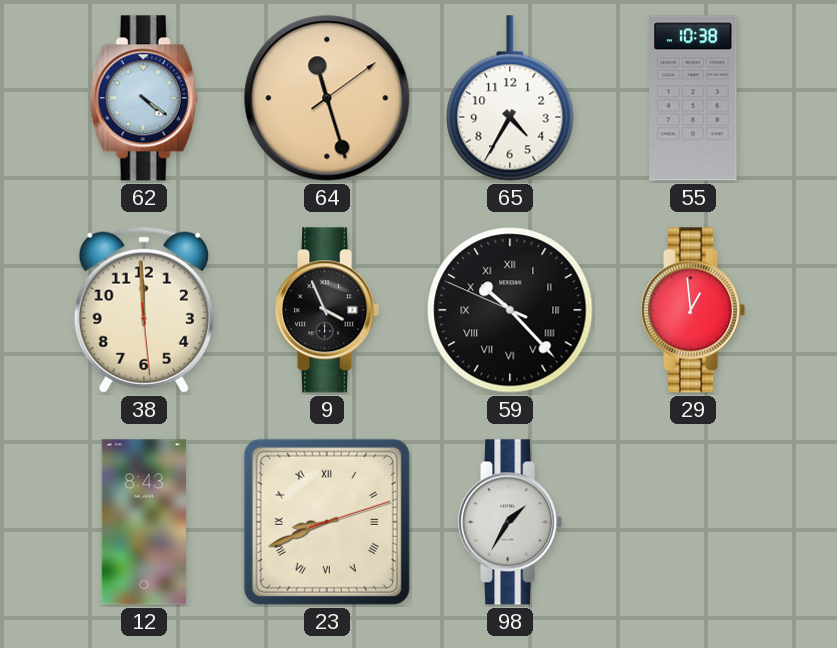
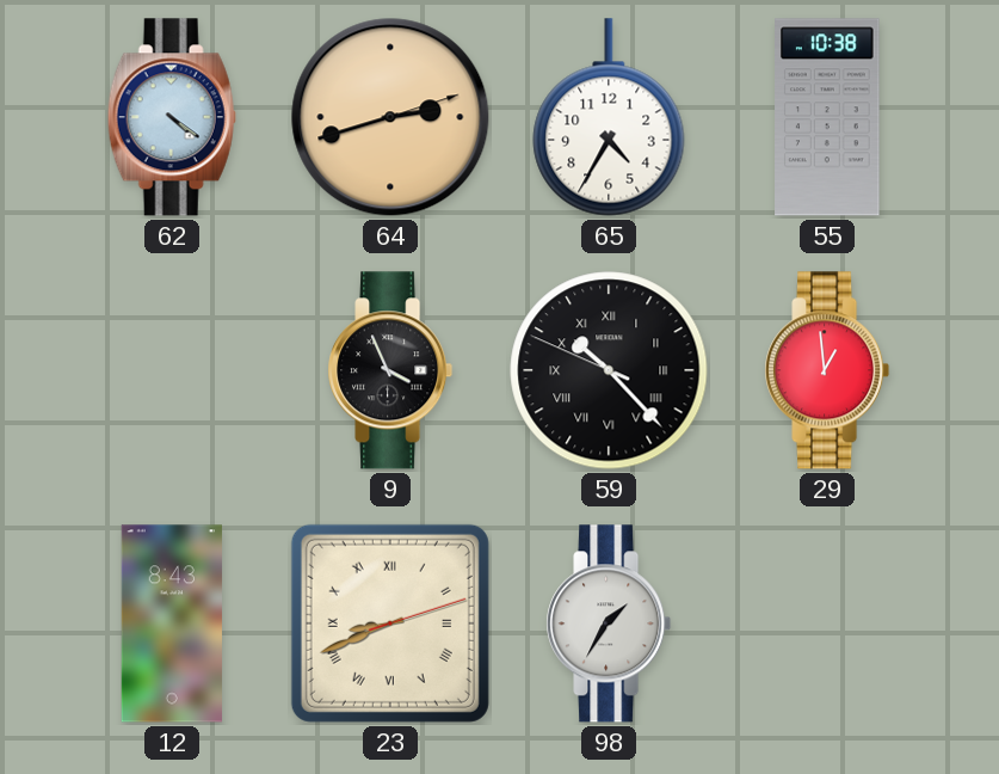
64: 11:27 -> 2:42 (390, 117)
38: 11:59 -> none (144, 310)
